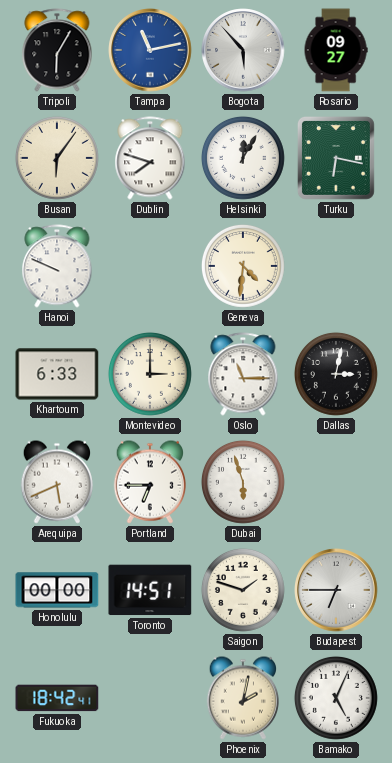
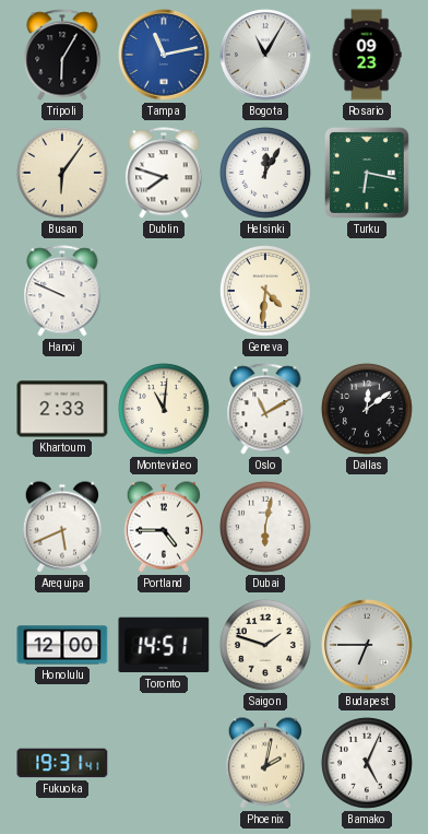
Bogota: 5:53 -> 11:05 (265, 55)
Rosario: 09:27 -> 09:23 (367, 55)
Khartoum: 6:33 -> 2:33 (62, 409)
Montevideo: 3:00 -> 11:01 (164, 409)
Oslo: 11:15 -> 11:10 (265, 409)
Dallas: 3:02 -> 12:09 (367, 409)
Portland: 6:45 -> 4:45 (163, 527)
Dubai: 5:57 -> 6:02 (265, 527)
Honolulu: 00:00 -> 12:00 (62, 645)
Fukuoka: 18:42 -> 19:31 (62, 763)
